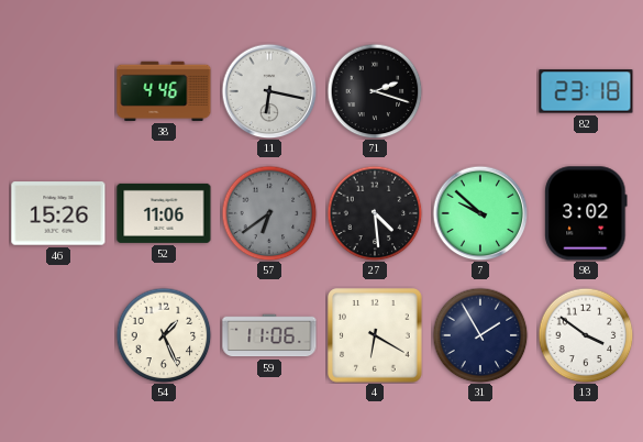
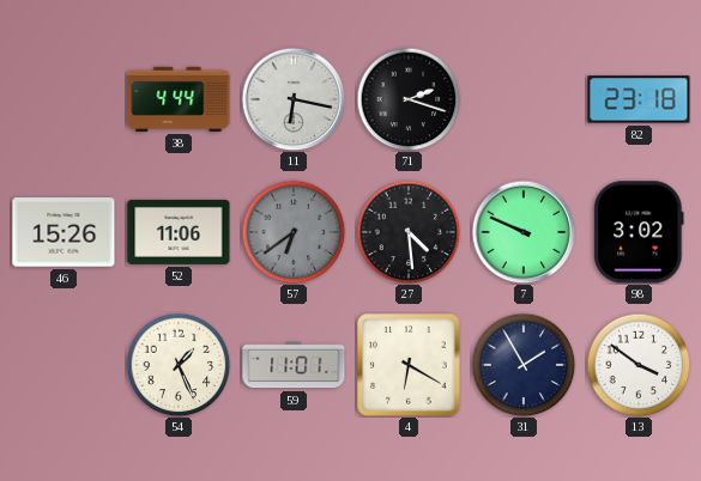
38: 4:46 -> 4:44 (179, 99)
7: 9:52 -> 9:49 (524, 232)
59: 11:06 -> 11:01 (294, 365)
